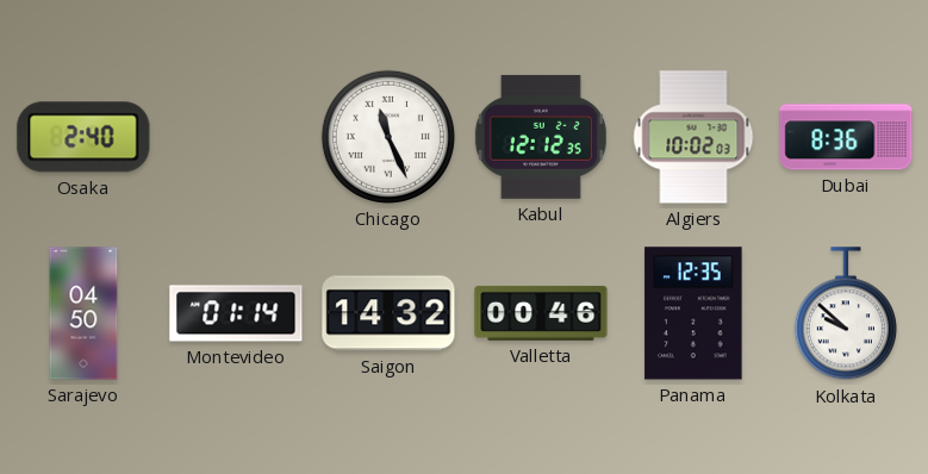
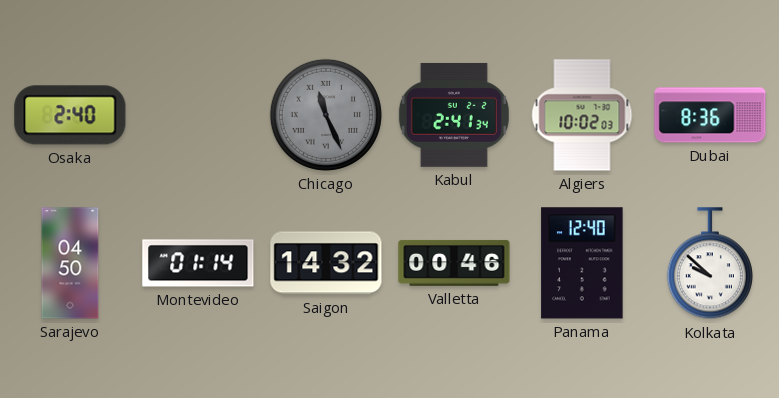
Chicago dial: white -> grey (326, 115)
Kabul: 12:12 -> 2:41 (454, 115)
Panama: 12:35 -> 12:40 (582, 263)
